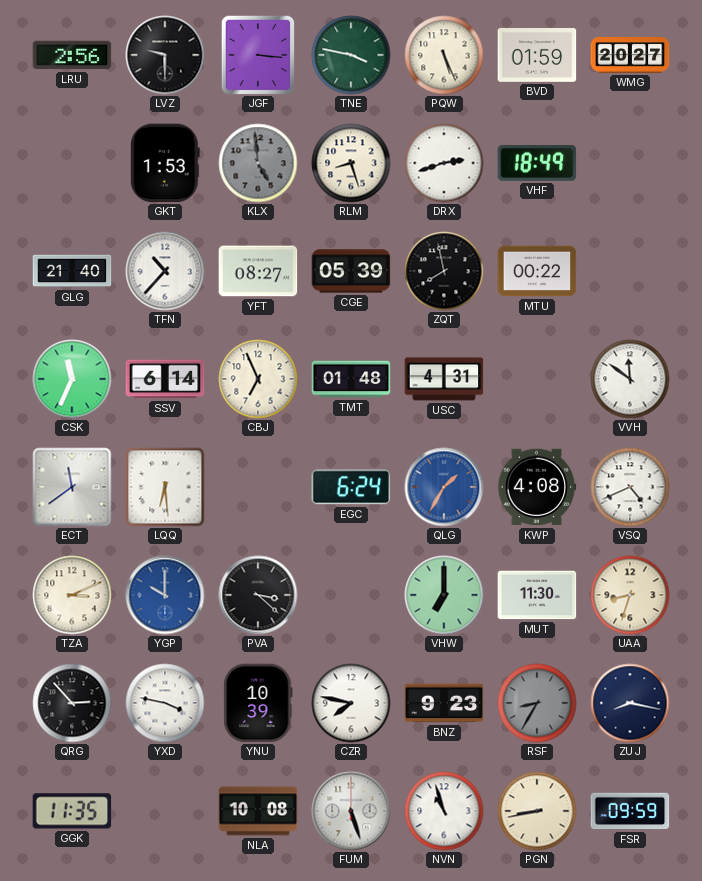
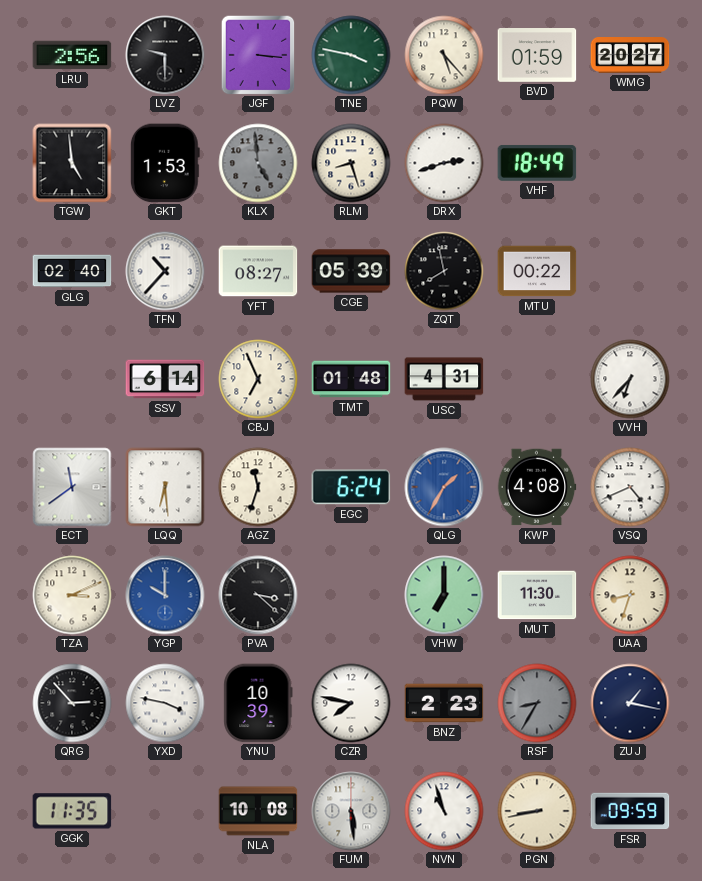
PQW: 5:26 -> 5:23 (444, 55)
TGW: none -> 4:59 (72, 163)
GLG: 21:40 -> 02:40 (72, 271)
CSK: 11:34 -> none (72, 379)
VVH: 11:51 -> 6:37 (630, 379)
AGZ: none -> 11:33 (258, 487)
BNZ: 9:23 -> 2:23 (444, 703)
ZUJ: 8:17 -> 1:17 (630, 703)
FUM: 5:27 -> 5:29 (351, 811)
